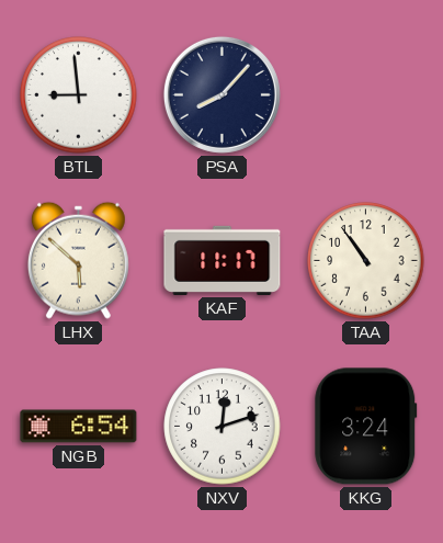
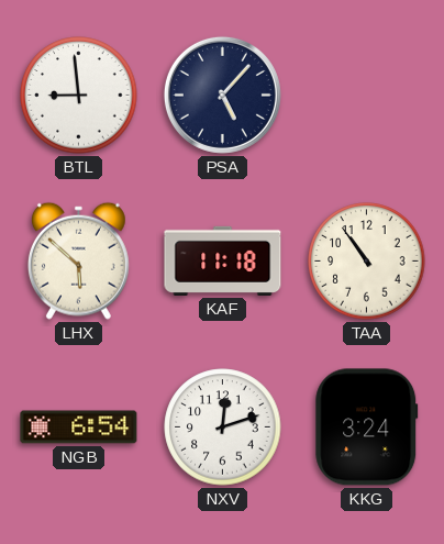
PSA: 8:07 -> 5:07 (222, 95)
KAF: 11:17 -> 11:18 (223, 260)
